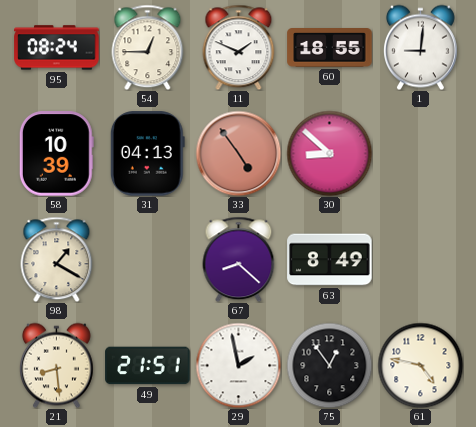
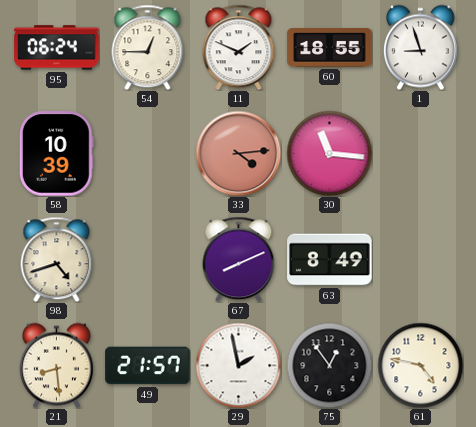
95: 08:24 -> 06:24 (57, 48)
1: 9:01 -> 8:57 (420, 47)
31: 04:13 -> none (147, 154)
33: 4:54 -> 4:14 (238, 153)
30: 8:52 -> 11:16 (329, 153)
98: 1:20 -> 4:42 (57, 259)
67: 8:22 -> 8:11 (239, 259)
49: 21:51 -> 21:57 (148, 366)
